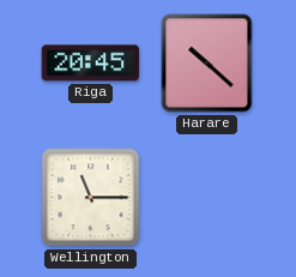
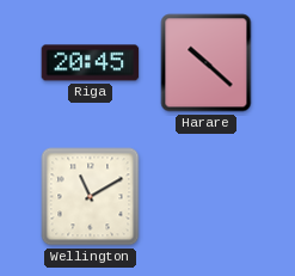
Wellington: 11:15 -> 11:10 (91, 197)
